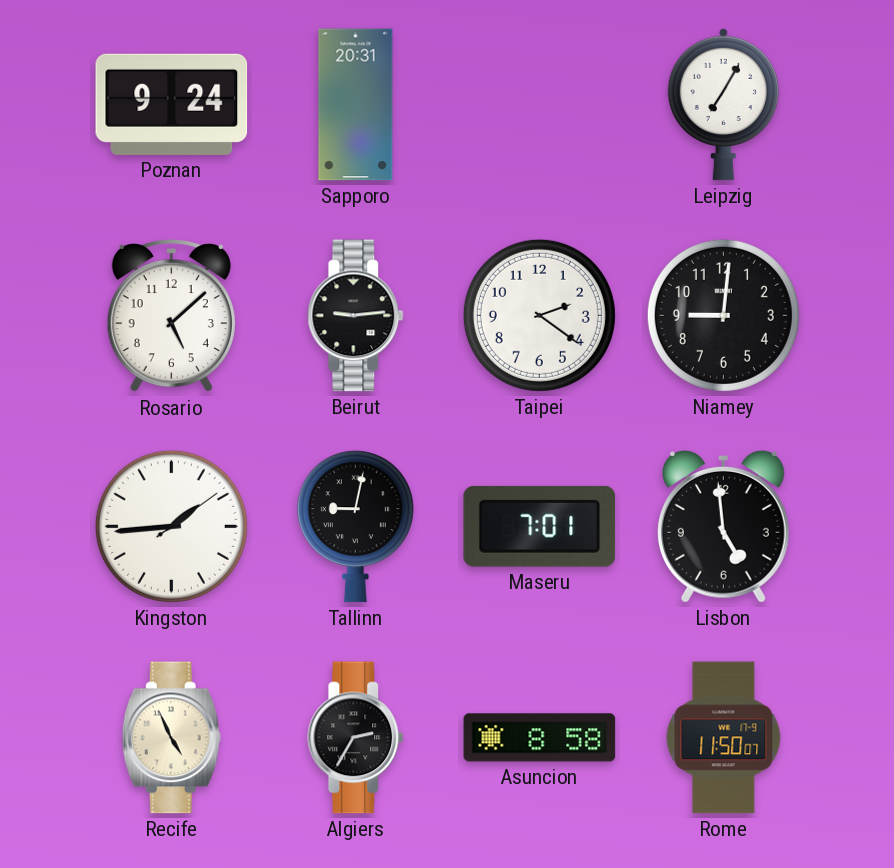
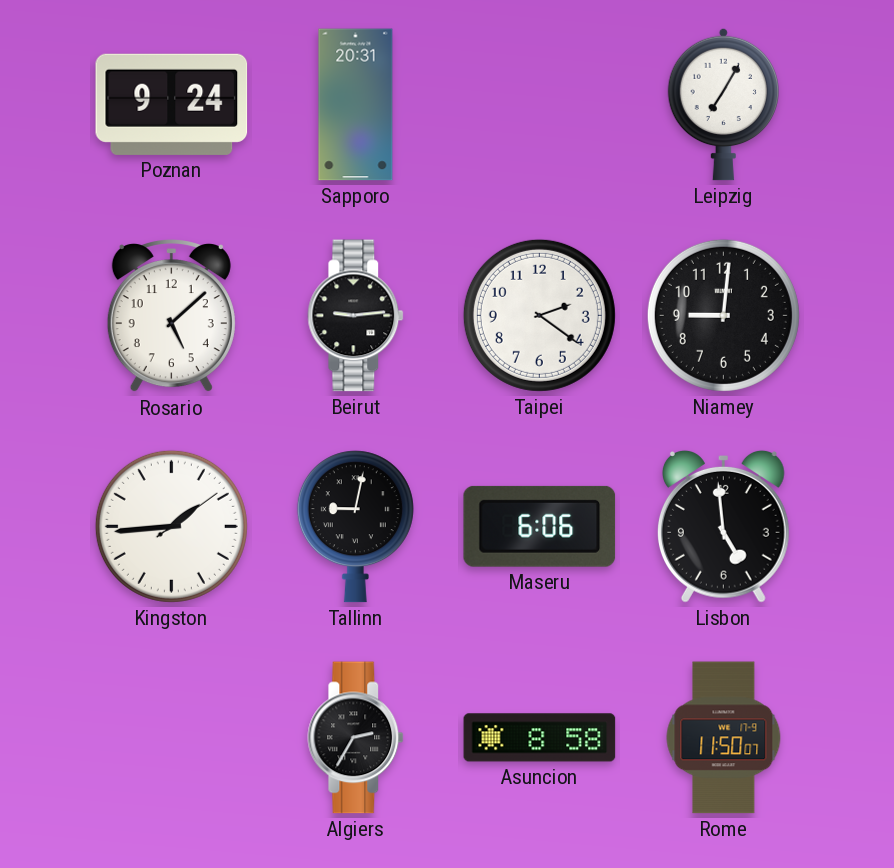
Maseru: 7:01 -> 6:06 (540, 526)
Recife: 4:56 -> none (171, 738)
